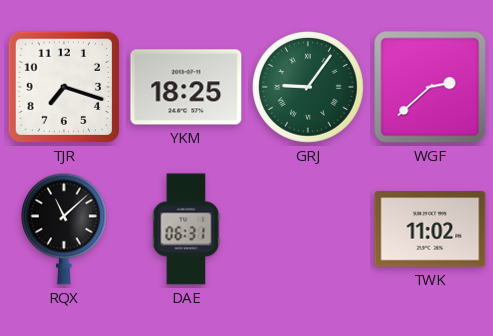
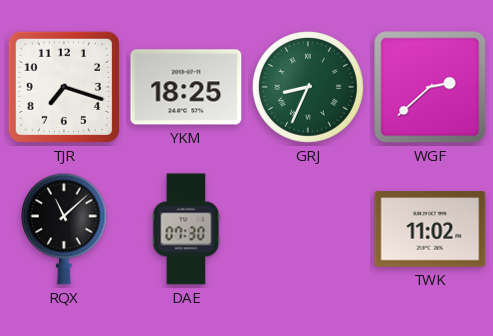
GRJ: 9:06 -> 8:34 (309, 88)
DAE: 06:31 -> 07:30 (186, 229)
